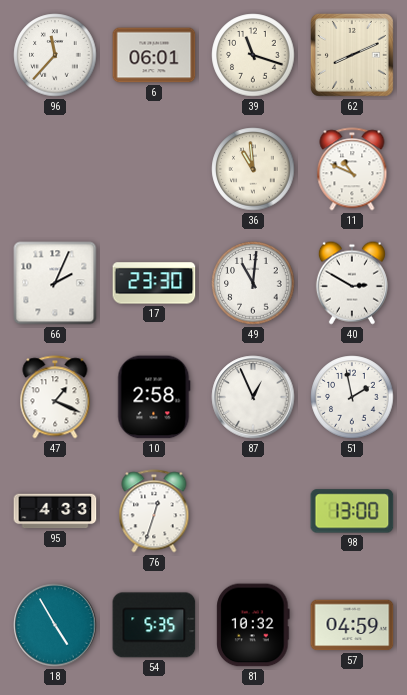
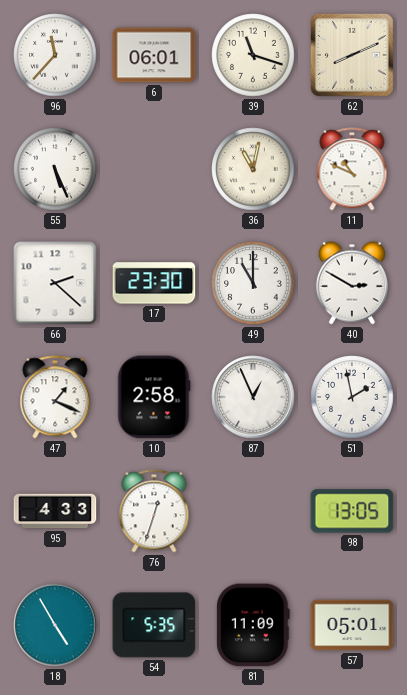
55: none -> 5:26 (55, 169)
36: 10:59 -> 11:02 (253, 169)
66: 2:04 -> 2:22 (55, 283)
49: 11:01 -> 11:00 (253, 283)
98: 13:00 -> 13:05 (352, 511)
81: 10:32 -> 11:09 (253, 625)
57: 04:59 -> 05:01 (352, 625)
